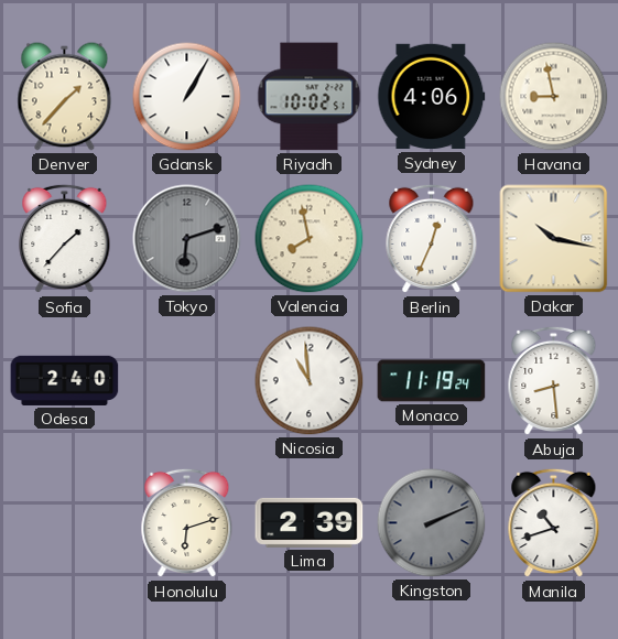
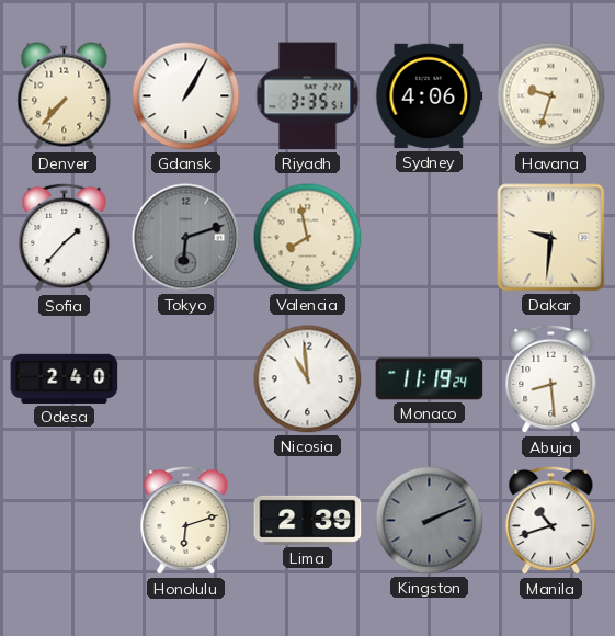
Denver: 1:37 -> 7:37 (65, 96)
Riyadh: 10:02 -> 3:35 (308, 96)
Havana: 8:58 -> 9:33 (551, 96)
Berlin: 12:34 -> none (432, 239)
Dakar: 10:17 -> 9:31 (551, 238)
